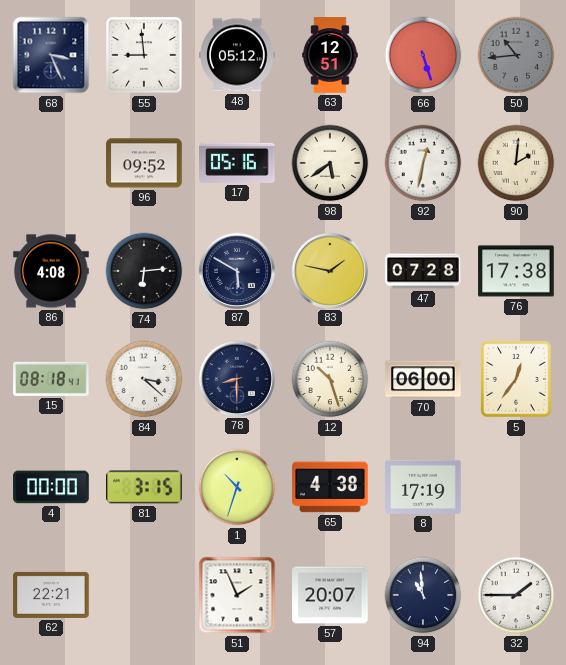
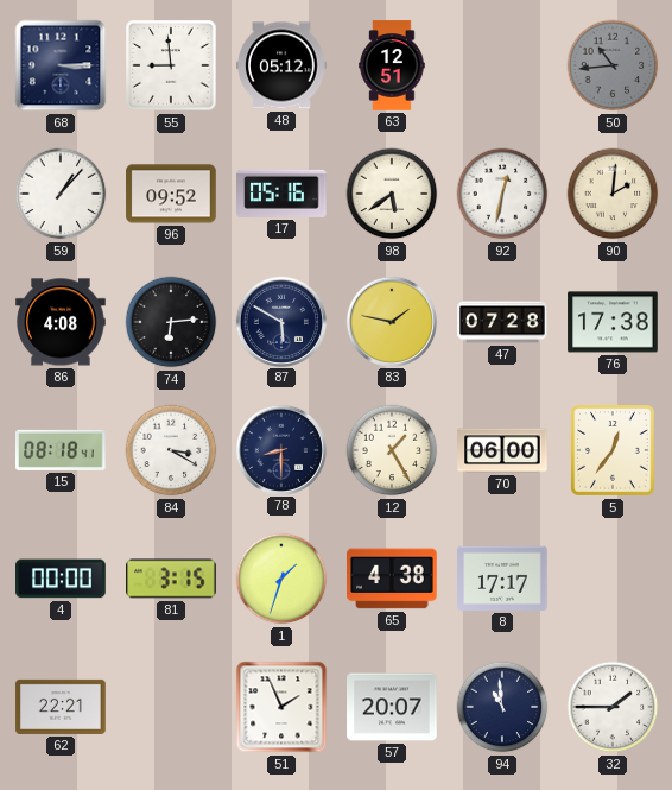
68: 3:26 -> 3:15 (61, 65)
66: 5:27 -> none (423, 55)
59: none -> 1:07 (61, 194)
84: 3:22 -> 3:20 (171, 450)
12: 10:27 -> 1:25 (392, 450)
1: 10:33 -> 1:33 (281, 579)
8: 17:19 -> 17:17 (502, 579)
